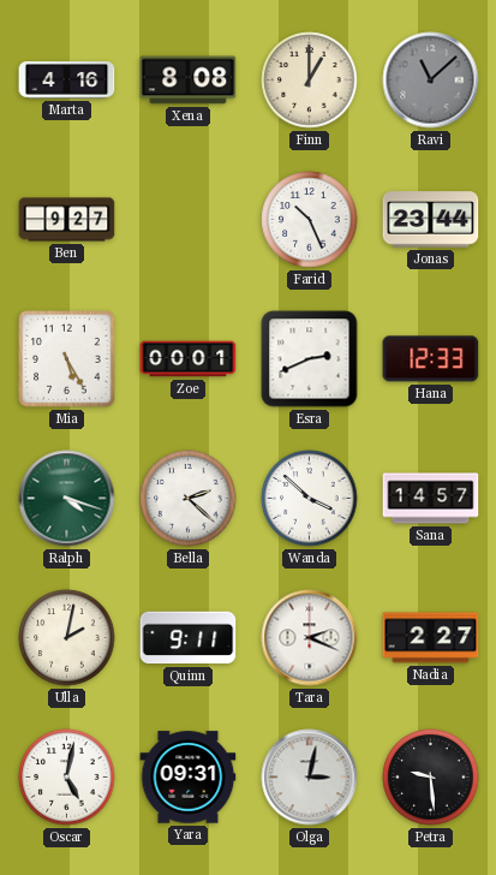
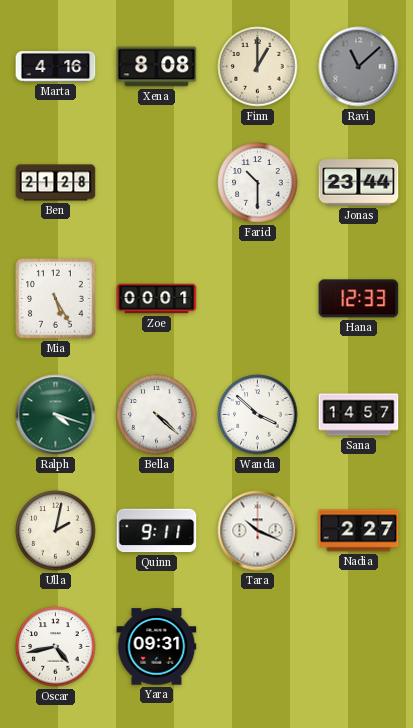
Ben: 9:27 -> 21:28 (56, 183)
Farid: 10:26 -> 10:30 (258, 183)
Esra: 2:41 -> none (310, 359)
Bella: 2:22 -> 4:22 (157, 415)
Tara: 2:19 -> 10:19 (258, 531)
Oscar: 5:02 -> 4:43 (56, 647)
Olga: 3:02 -> none (310, 778)
Petra: 9:29 -> none (431, 778)
